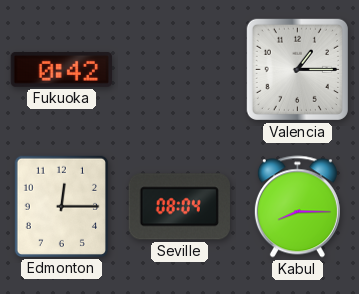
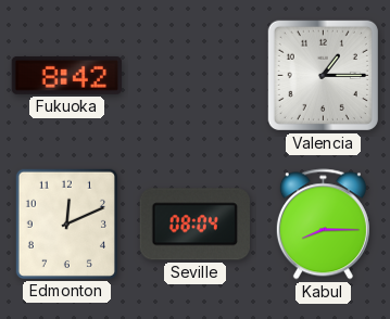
Fukuoka: 0:42 -> 8:42 (66, 75)
Edmonton: 12:15 -> 12:11 (66, 224)
